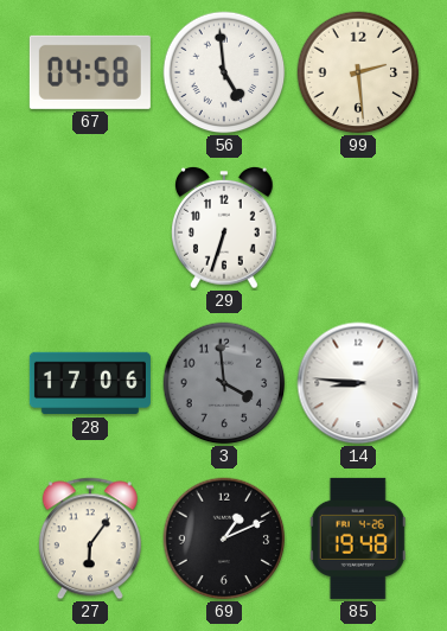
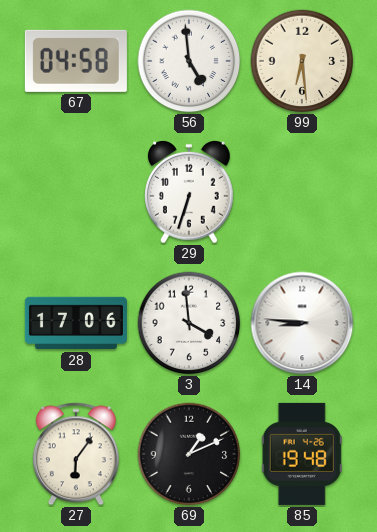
99: 2:29 -> 6:29 (302, 61)
3 dial: grey -> white (189, 323)
